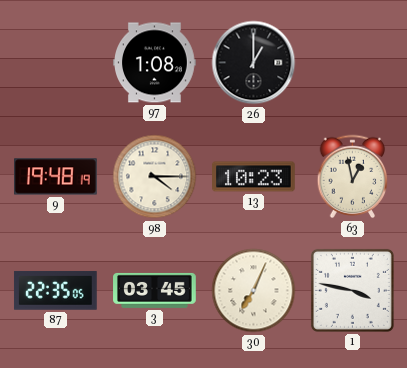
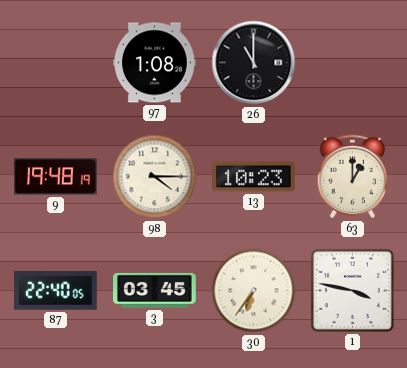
26: 1:00 -> 11:00 (254, 63)
63: 12:58 -> 1:00 (353, 177)
87: 22:35 -> 22:40 (55, 290)
30: 7:04 -> 6:36 (254, 291)
